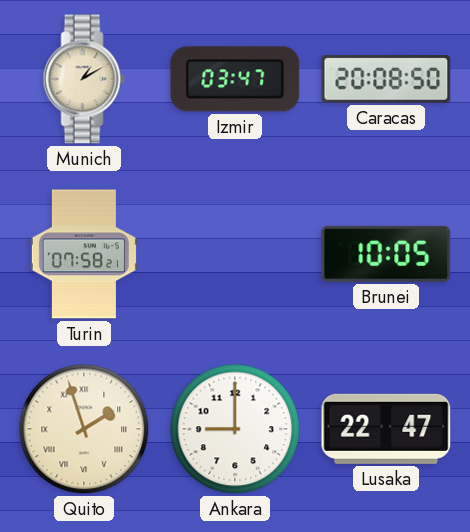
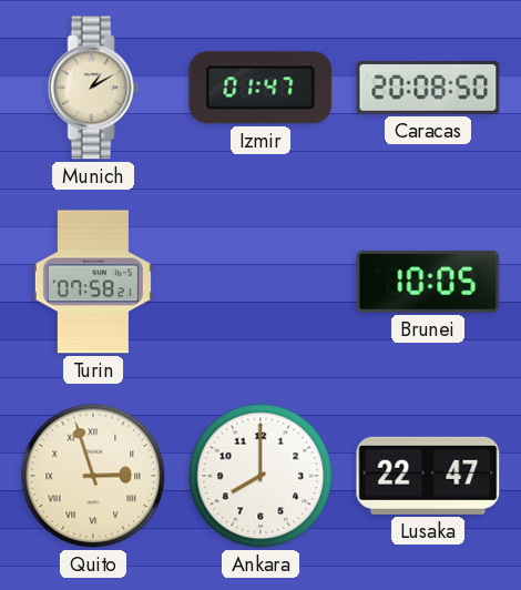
Izmir: 03:47 -> 01:47 (260, 88)
Quito: 1:57 -> 2:57 (93, 476)
Ankara: 9:00 -> 8:00 (260, 476)
